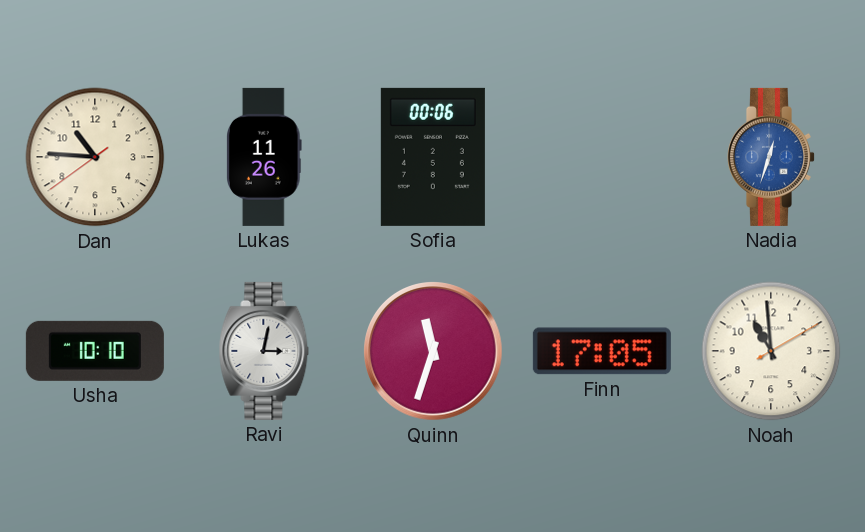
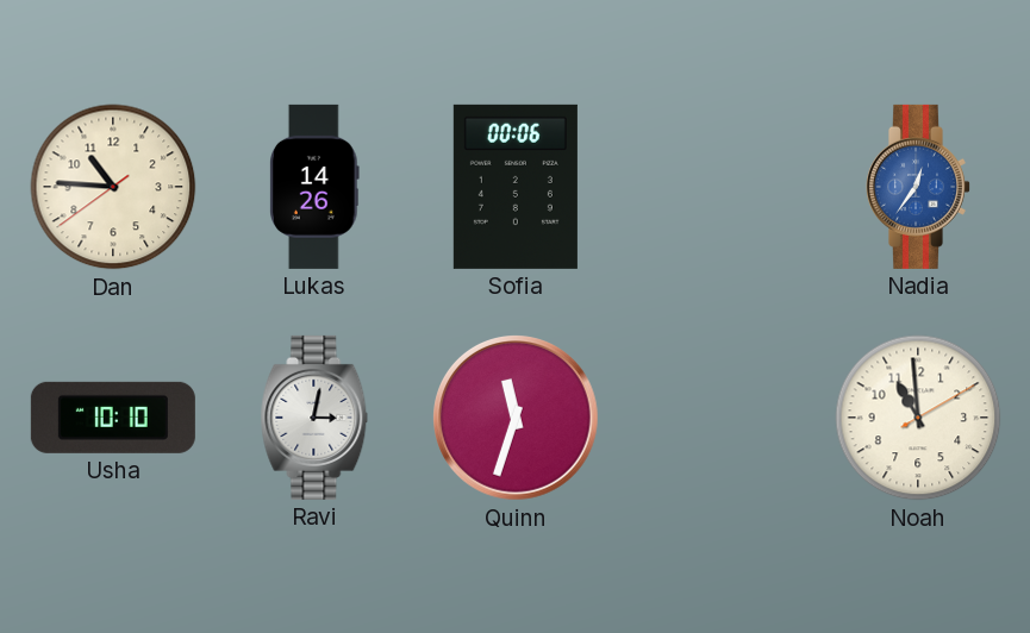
Lukas: 11:26 -> 14:26 (316, 187)
Nadia: 12:33 -> 12:36 (918, 187)
Finn: 17:05 -> none (602, 351)
